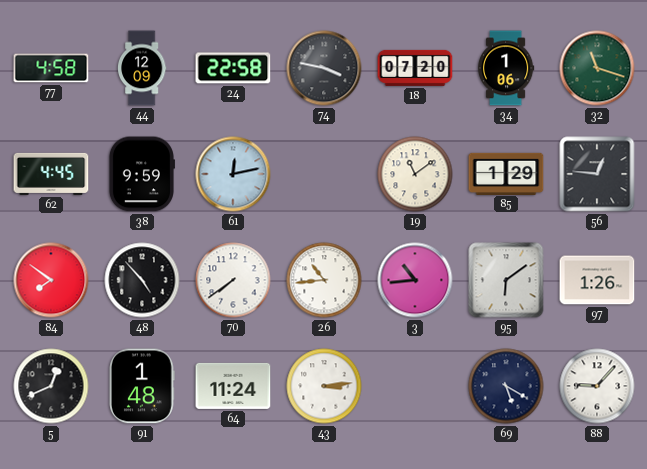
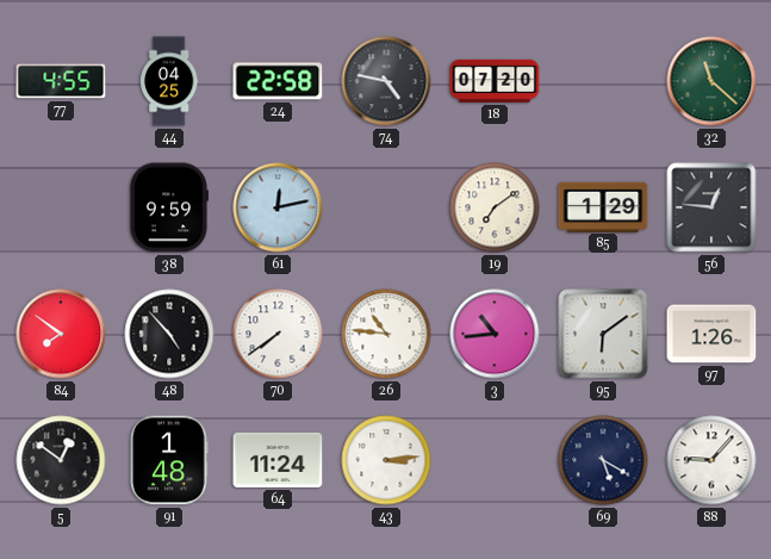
77: 4:58 -> 4:55 (61, 81)
44: 12:09 -> 04:25 (169, 81)
74: 3:47 -> 4:47 (386, 81)
34: 1:06 -> none (506, 68)
32: 11:18 -> 11:22 (711, 81)
62: 4:45 -> none (51, 174)
19: 11:09 -> 7:09 (495, 207)
26: 10:44 -> 10:46 (386, 334)
5: 12:41 -> 12:51 (61, 460)
